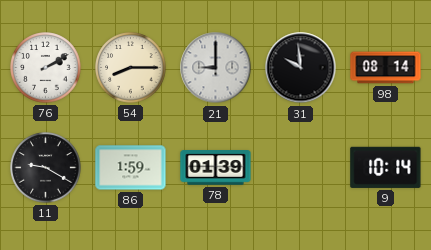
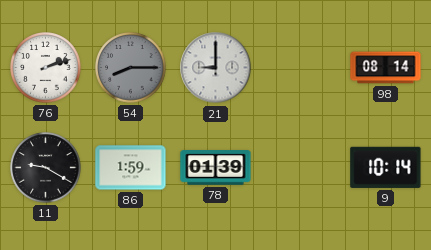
76: 2:10 -> 2:12 (46, 68)
54 dial: cream -> grey (131, 68)
31: 9:59 -> none (301, 68)
